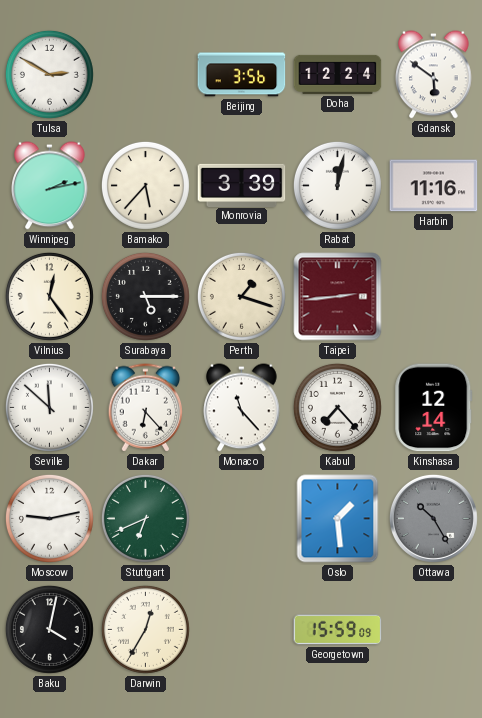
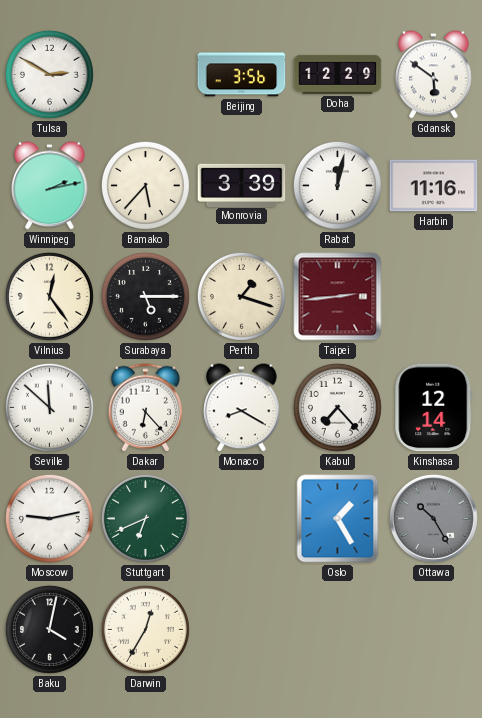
Doha: 12:24 -> 12:29 (338, 74)
Monaco: 11:23 -> 8:20 (242, 408)
Oslo: 1:29 -> 1:25 (338, 519)
Georgetown: 15:59 -> none (338, 630)
